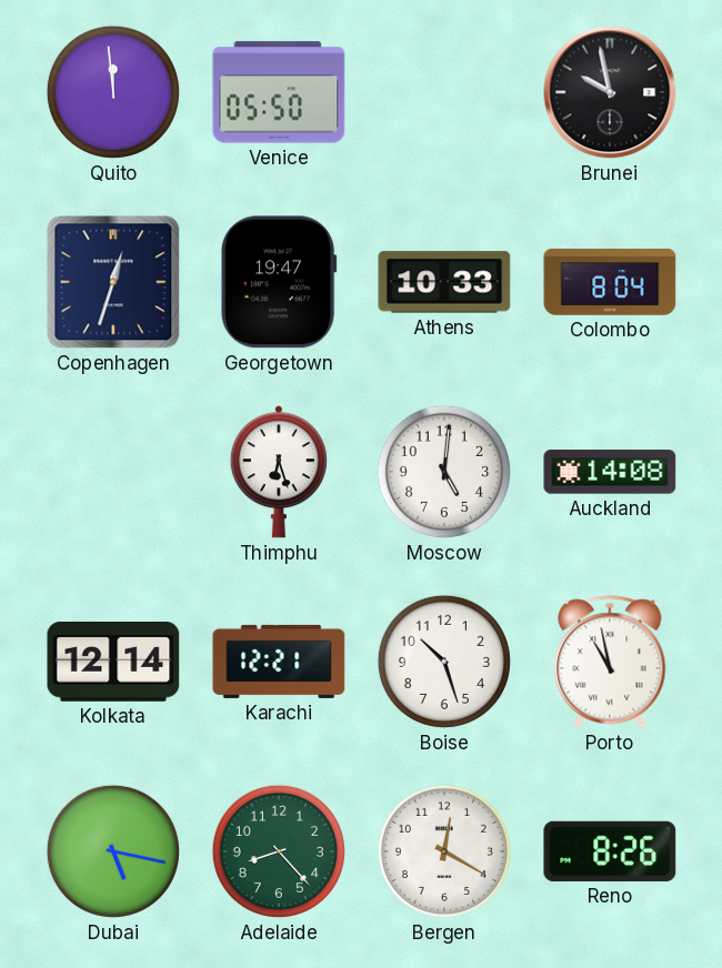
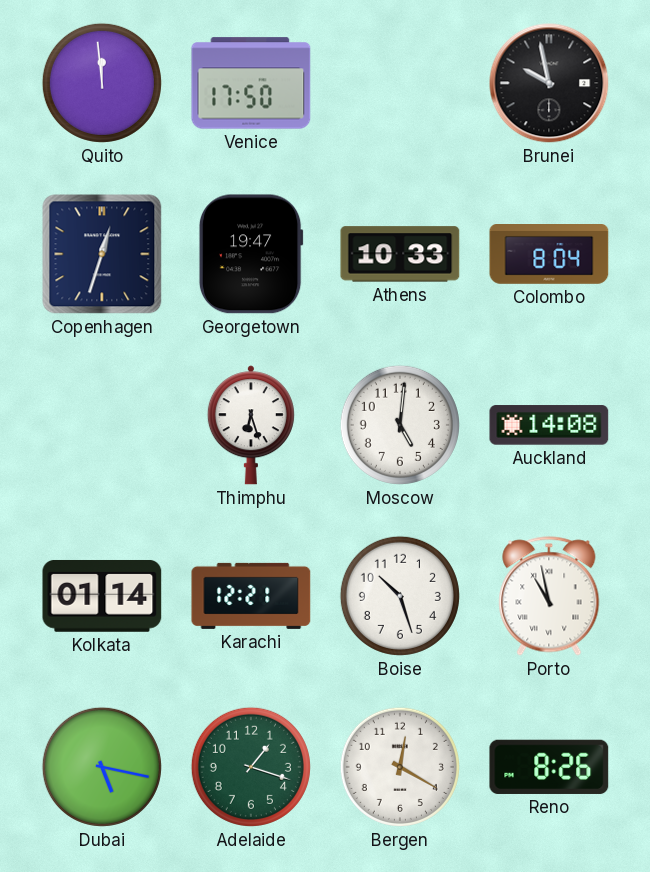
Venice: 05:50 -> 17:50 (251, 83)
Kolkata: 12:14 -> 01:14 (102, 596)
Adelaide: 8:23 -> 1:18 (251, 767)
